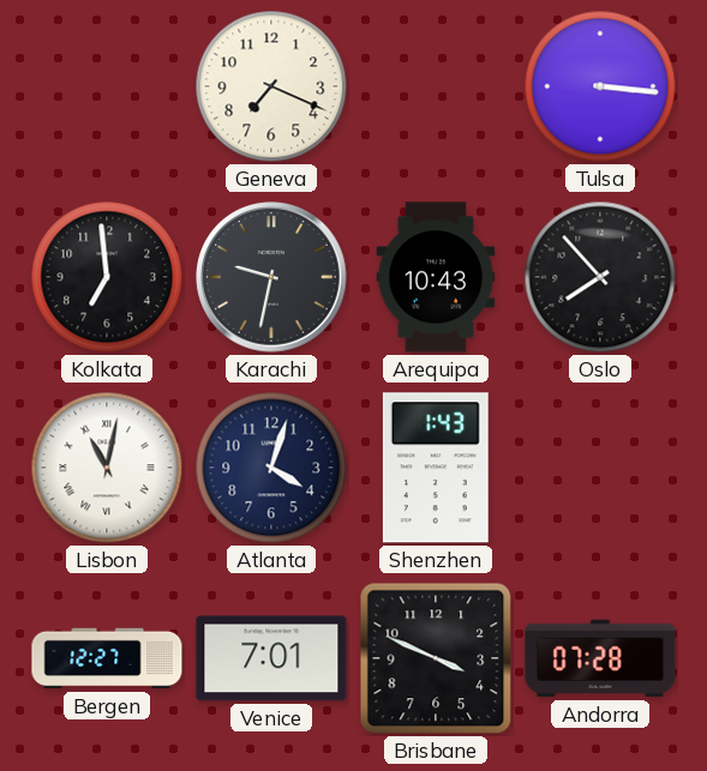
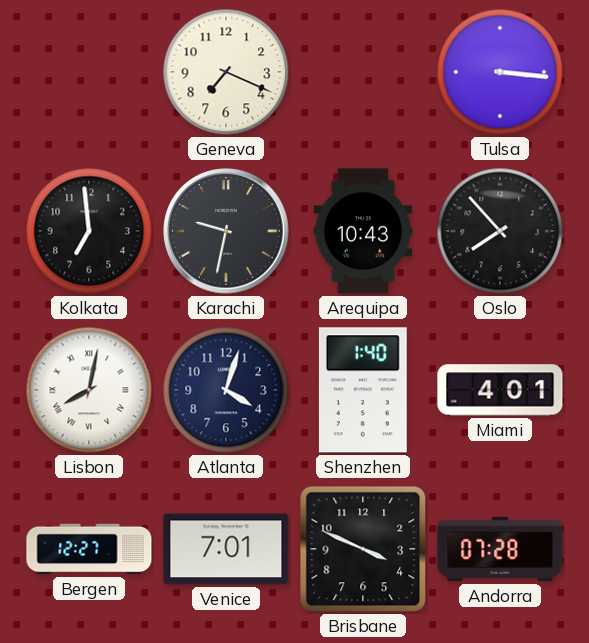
Lisbon: 11:02 -> 8:02 (89, 390)
Shenzhen: 1:43 -> 1:40 (363, 390)
Miami: none -> 4:01 (500, 390)
